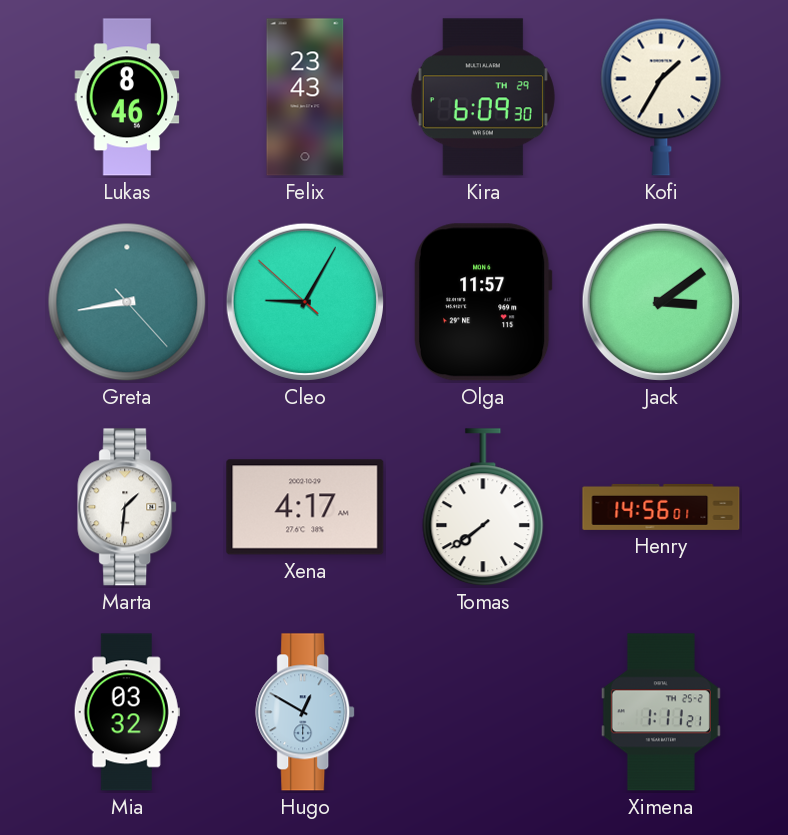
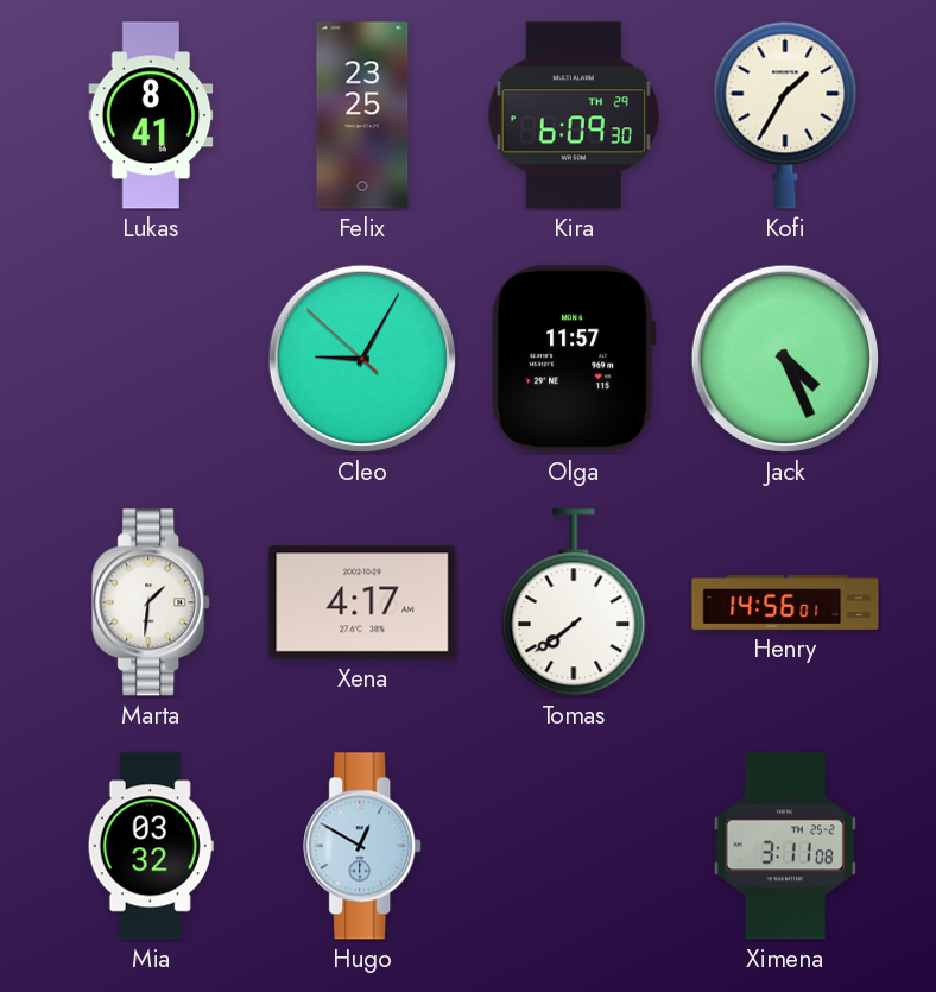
Lukas: 8:46 -> 8:41 (151, 115)
Felix: 23:43 -> 23:25 (362, 115)
Greta: 8:43 -> none (127, 302)
Jack: 3:09 -> 4:26 (785, 359)
Ximena: 1:11 -> 3:11 (785, 846)
